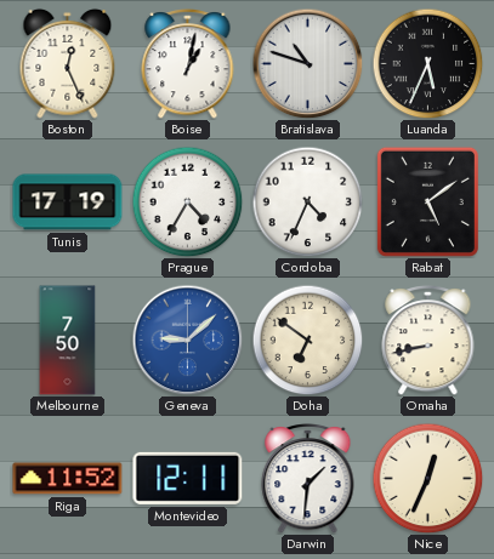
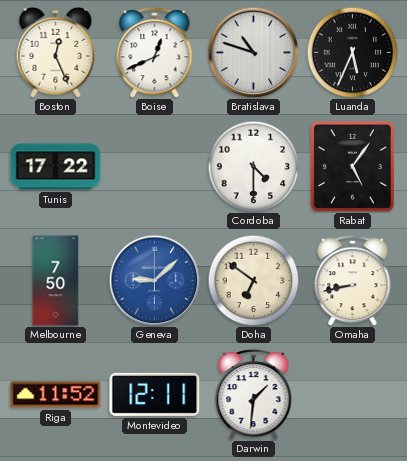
Boise: 1:02 -> 12:41 (155, 52)
Tunis: 17:19 -> 17:22 (56, 167)
Prague: 4:35 -> none (187, 201)
Cordoba: 4:34 -> 4:30 (253, 166)
Rabat: 5:09 -> 5:06 (352, 166)
Nice: 12:34 -> none (427, 478)
